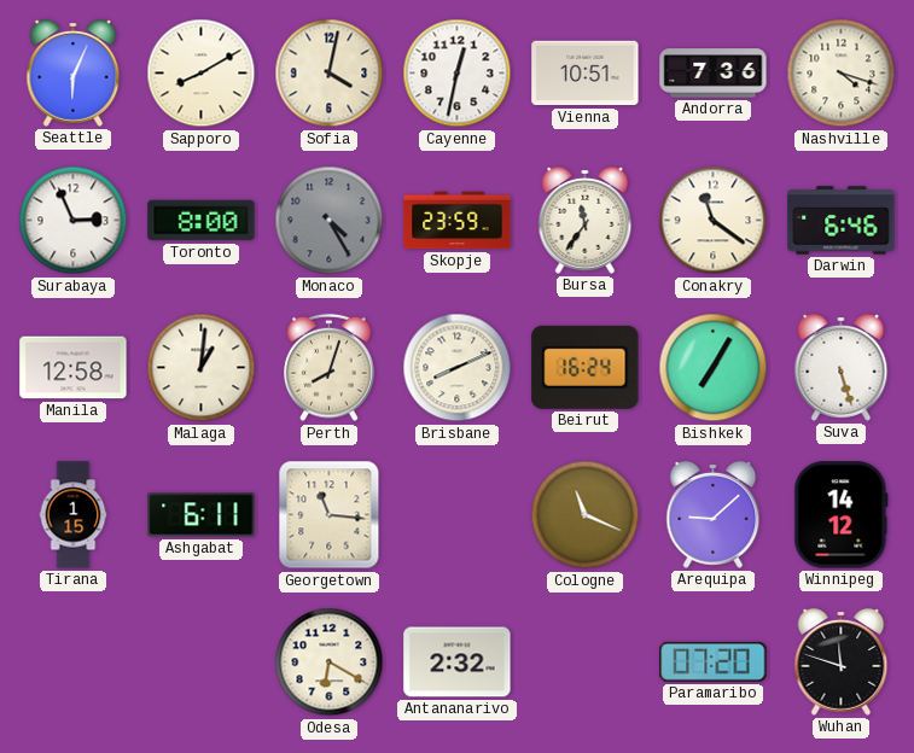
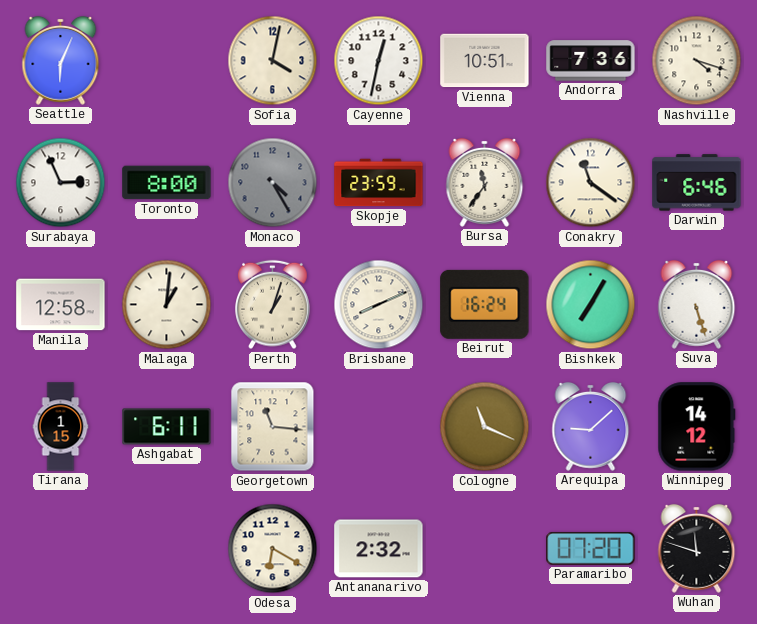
Sapporo: 8:10 -> none (202, 74)
Perth: 8:03 -> 1:03 (273, 305)
